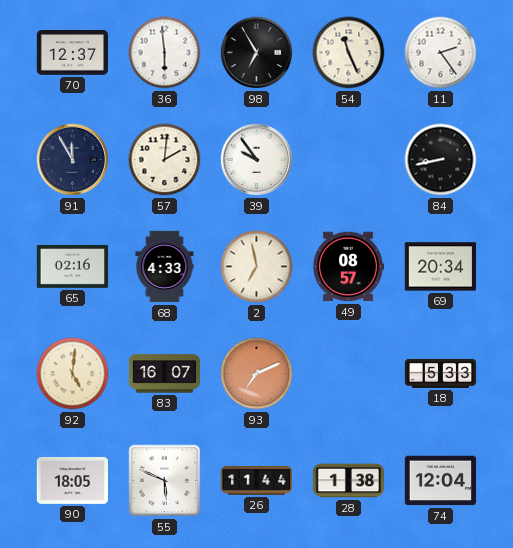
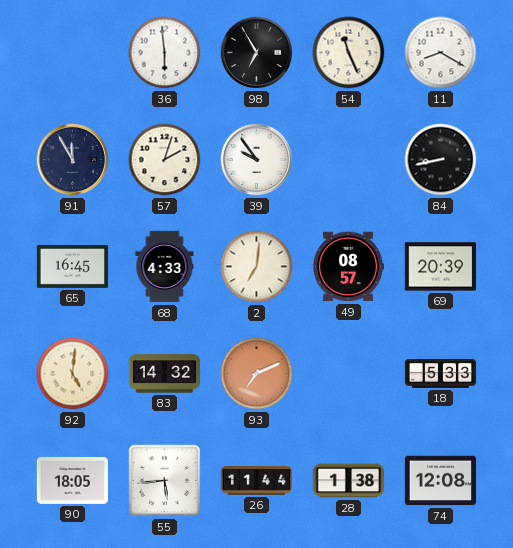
70: 12:37 -> none (72, 53)
11: 2:24 -> 8:20 (441, 53)
57: 2:01 -> 2:03 (165, 160)
65: 02:16 -> 16:45 (73, 267)
2: 6:58 -> 7:01 (257, 267)
69: 20:34 -> 20:39 (440, 267)
83: 16:07 -> 14:32 (165, 374)
55: 5:49 -> 5:44 (165, 481)
74: 12:04 -> 12:08 (441, 481)
